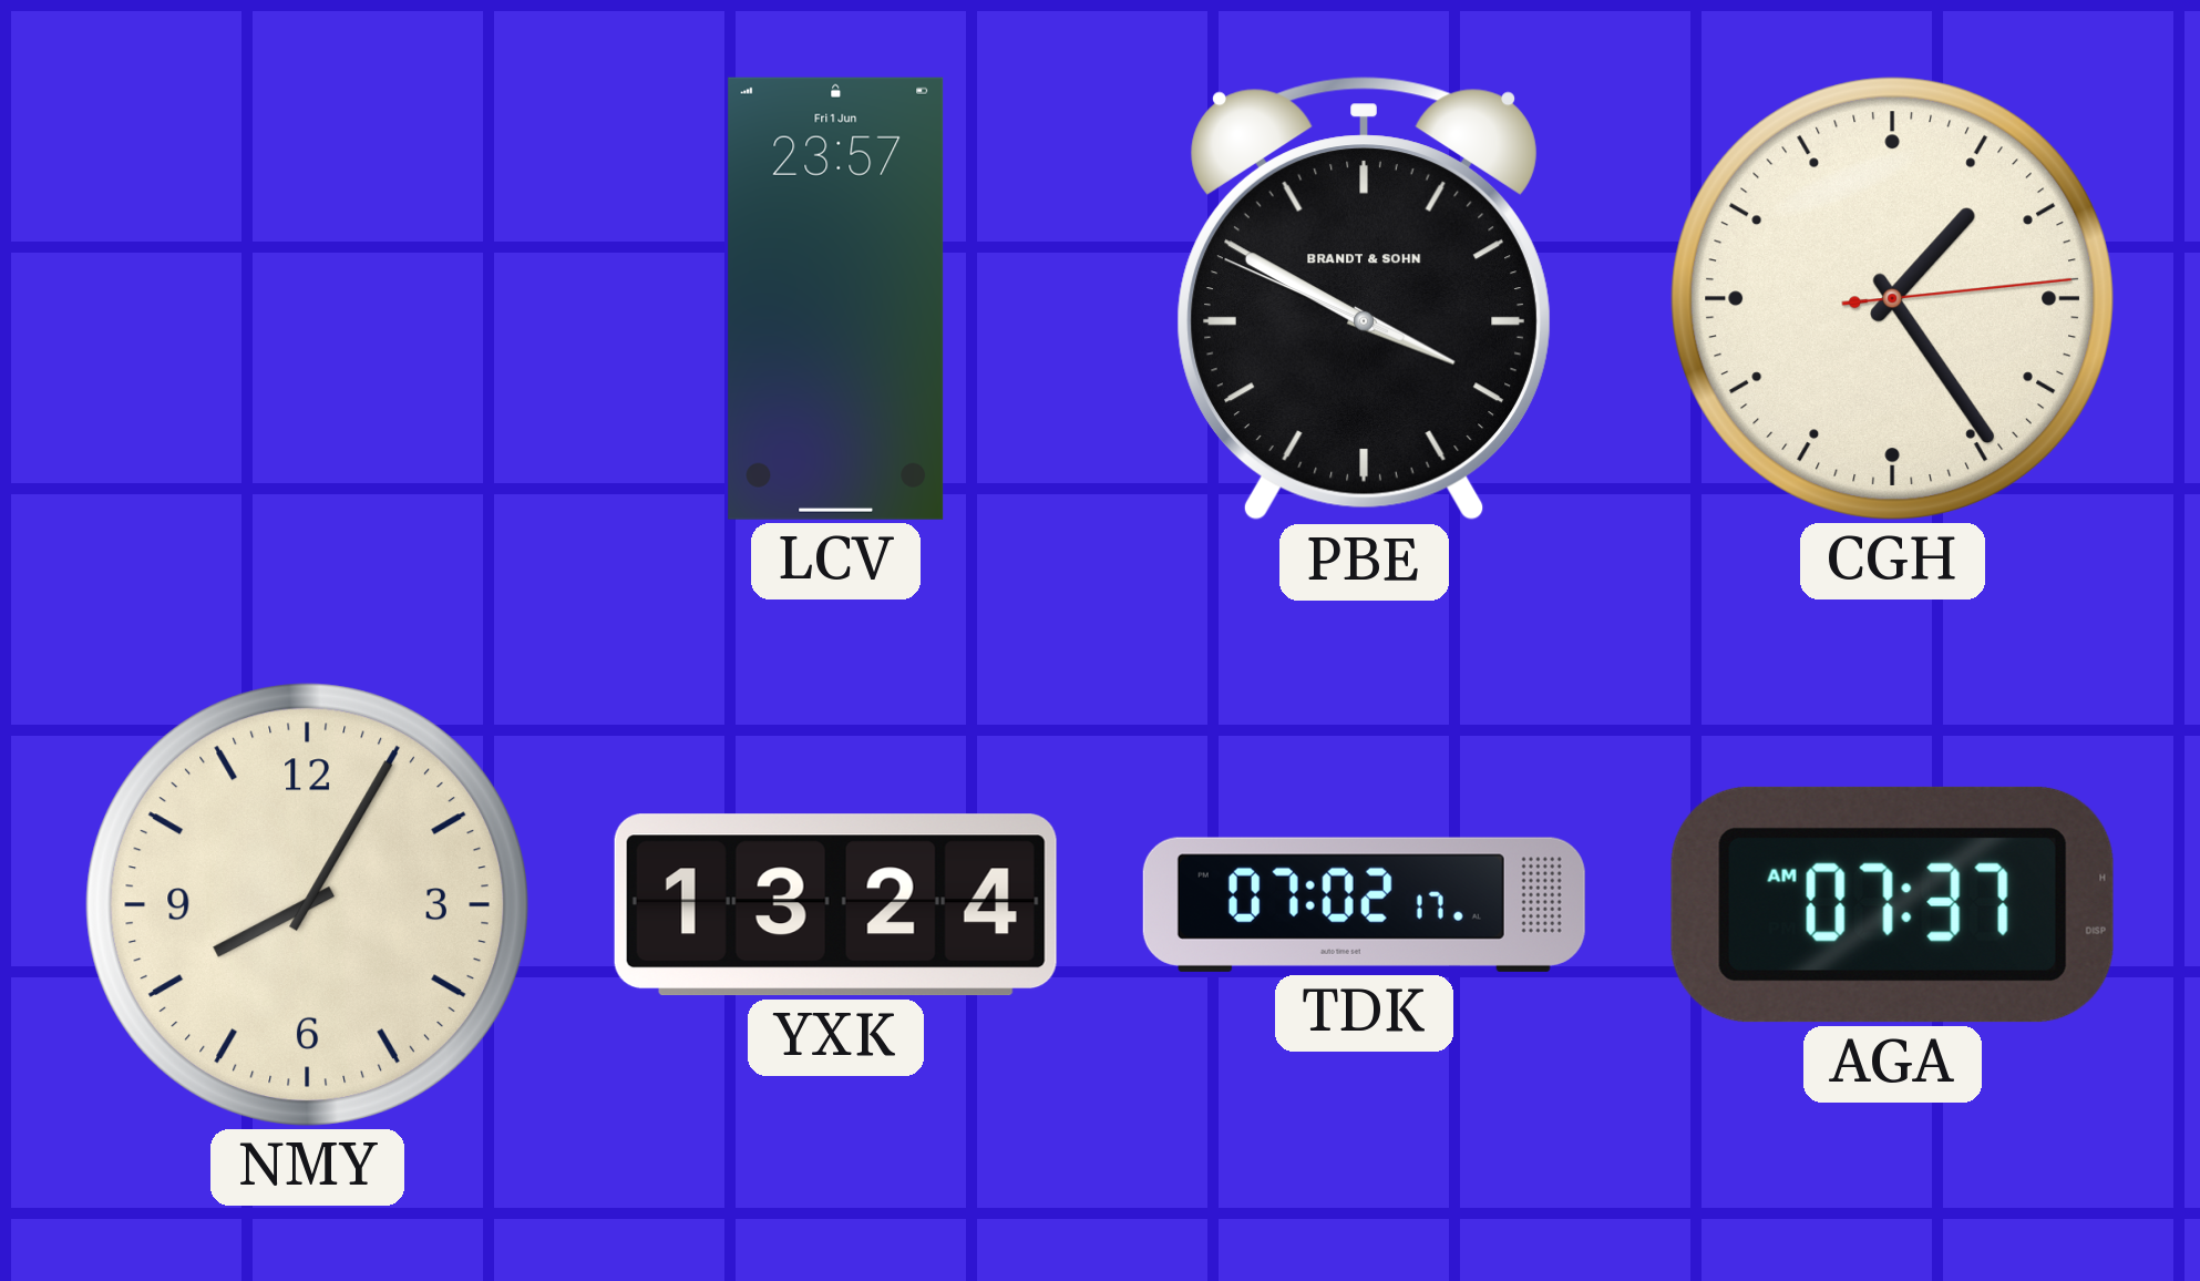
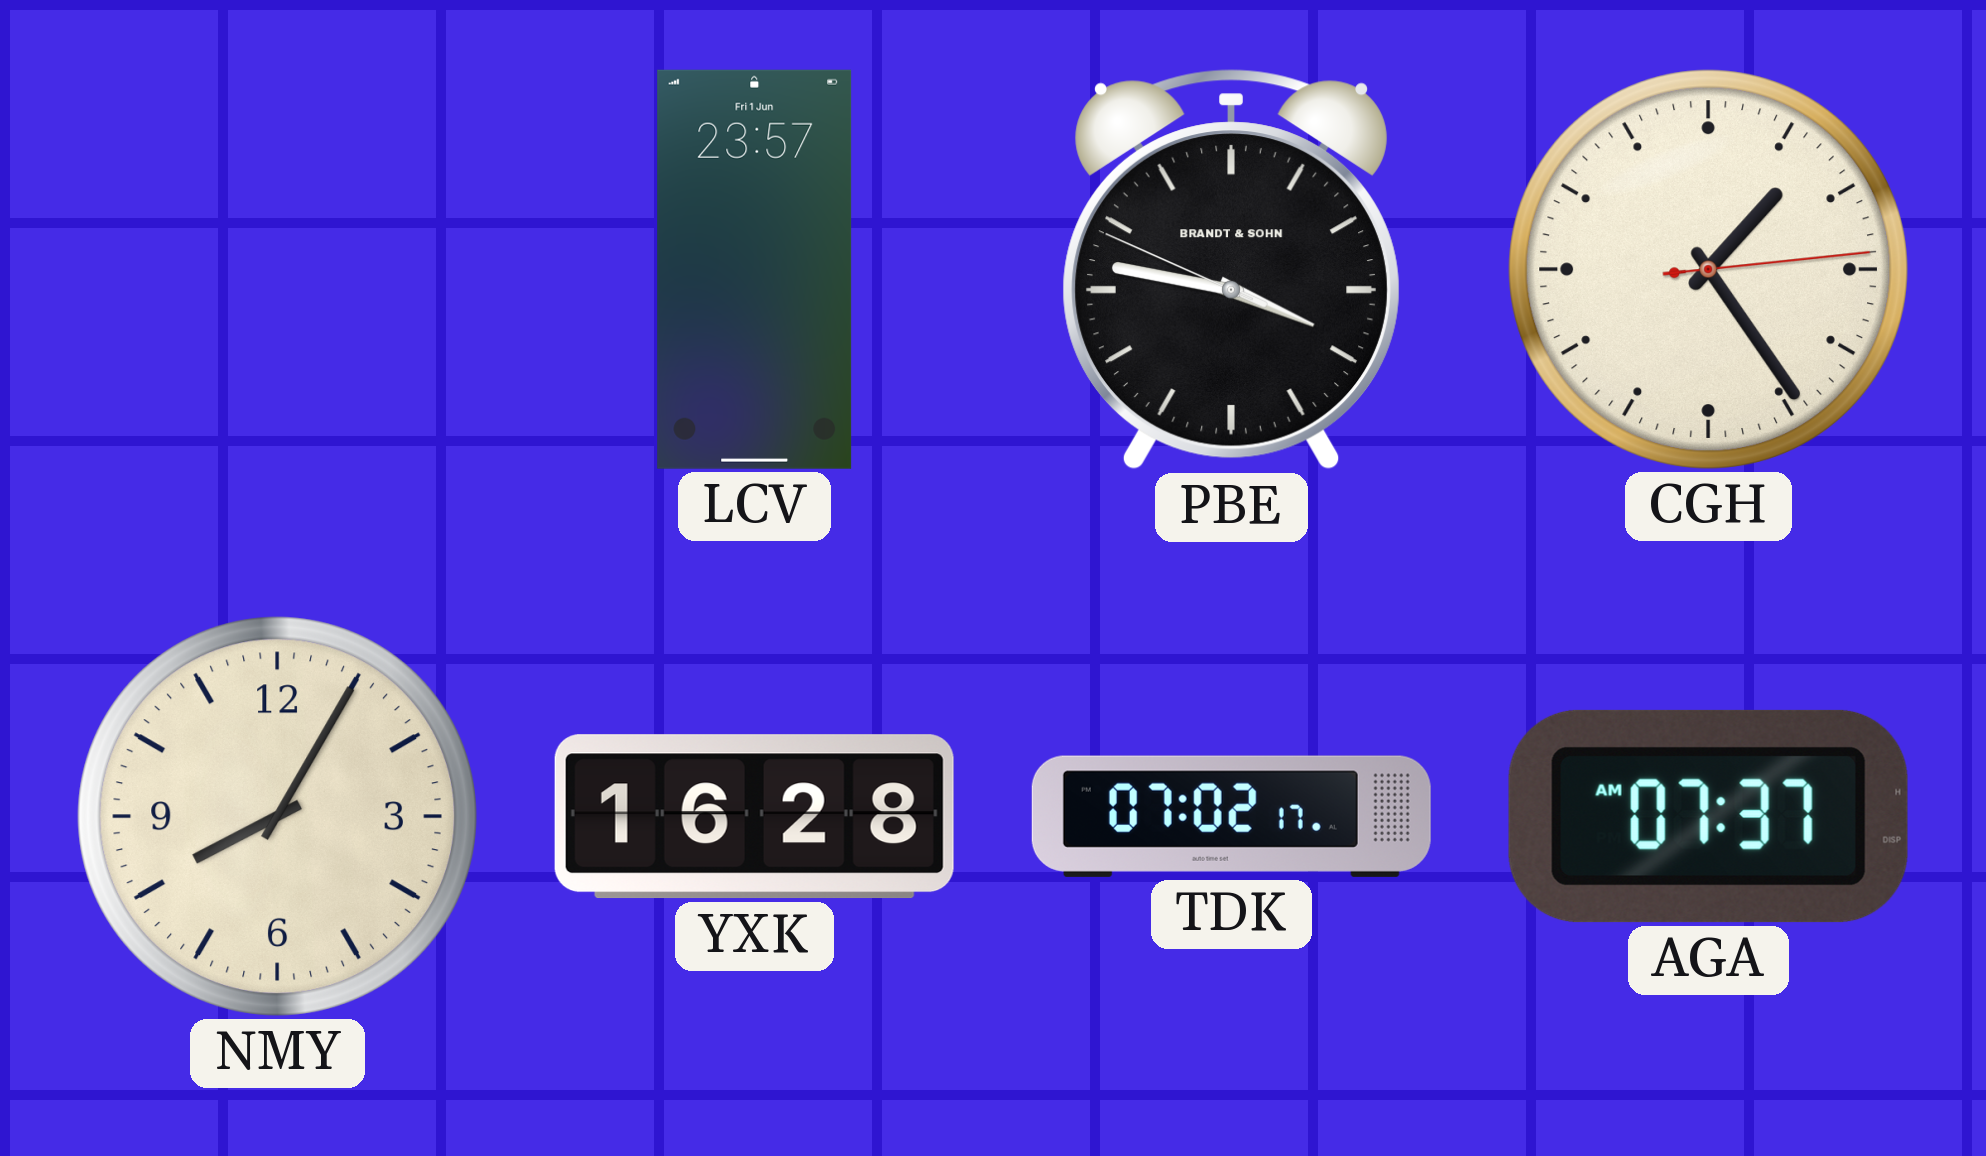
PBE: 3:49 -> 3:46 (1231, 270)
YXK: 13:24 -> 16:28 (754, 817)
